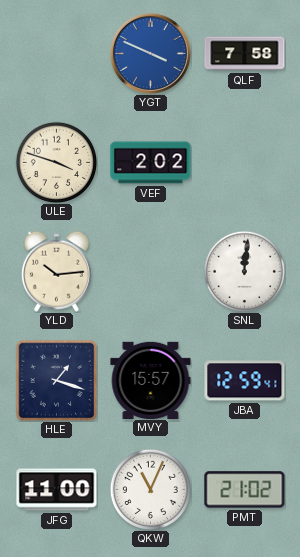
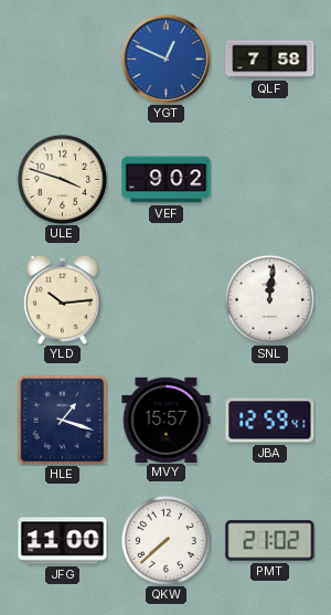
YGT: 3:49 -> 12:49 (165, 59)
VEF: 2:02 -> 9:02 (167, 180)
QKW: 11:04 -> 7:38 (165, 540)
